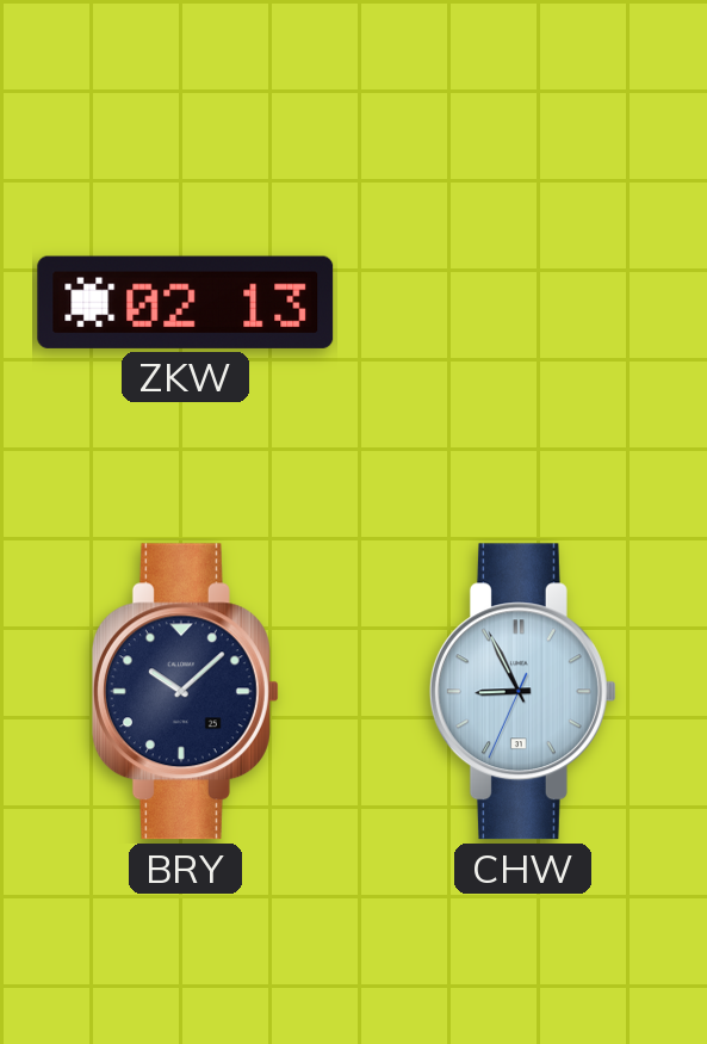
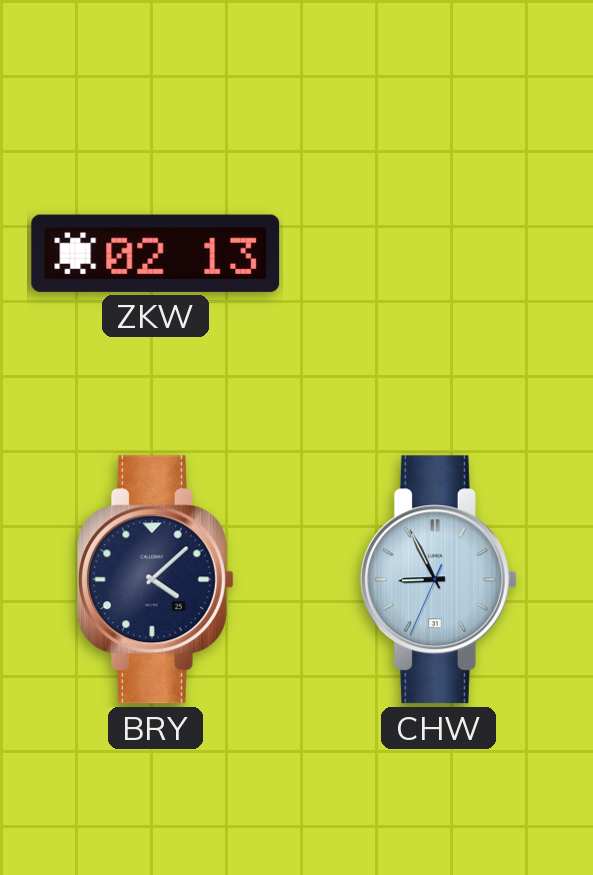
BRY: 10:08 -> 4:08 (155, 580)
